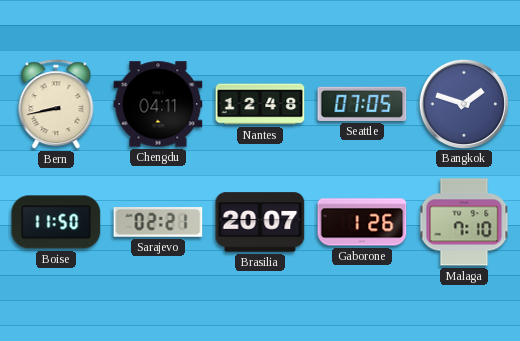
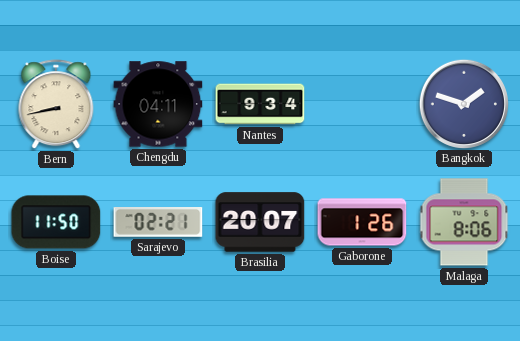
Nantes: 12:48 -> 9:34 (260, 104)
Seattle: 07:05 -> none (362, 104)
Malaga: 7:10 -> 8:06 (464, 222)
